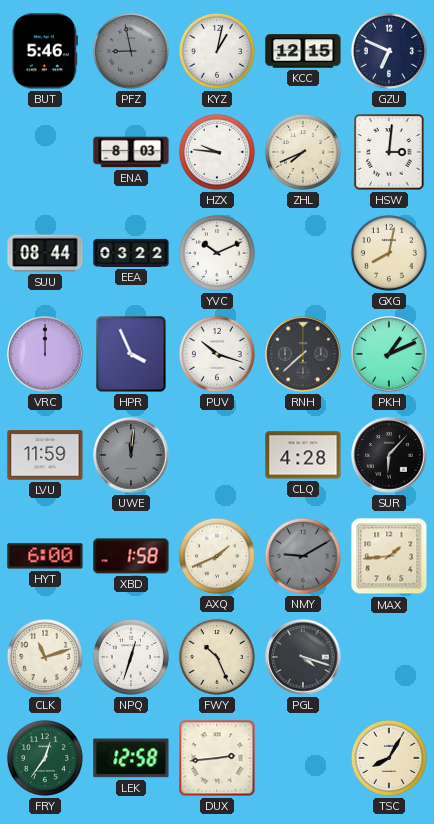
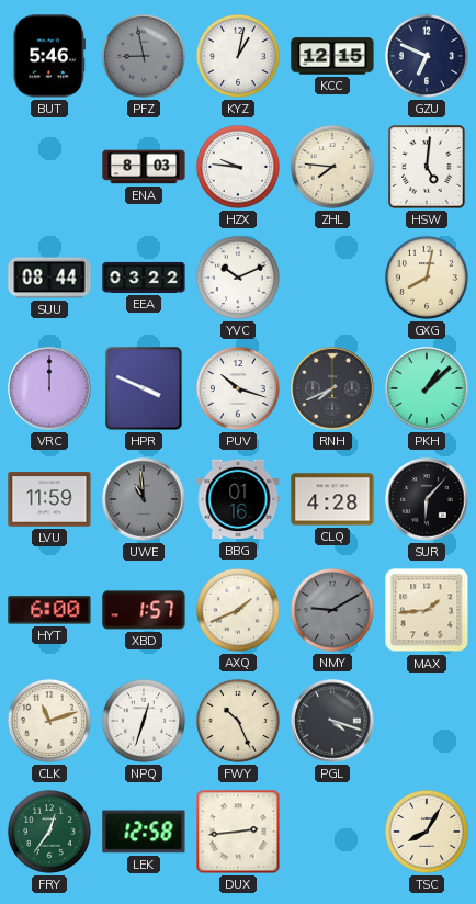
ZHL: 7:41 -> 7:46 (332, 167)
HSW: 3:01 -> 5:01 (427, 167)
HPR: 3:56 -> 3:49 (144, 388)
RNH: 7:38 -> 7:41 (332, 388)
PKH: 1:11 -> 1:08 (427, 388)
UWE: 12:01 -> 10:59 (144, 499)
BBG: none -> 01:16 (238, 499)
XBD: 1:58 -> 1:57 (144, 610)
